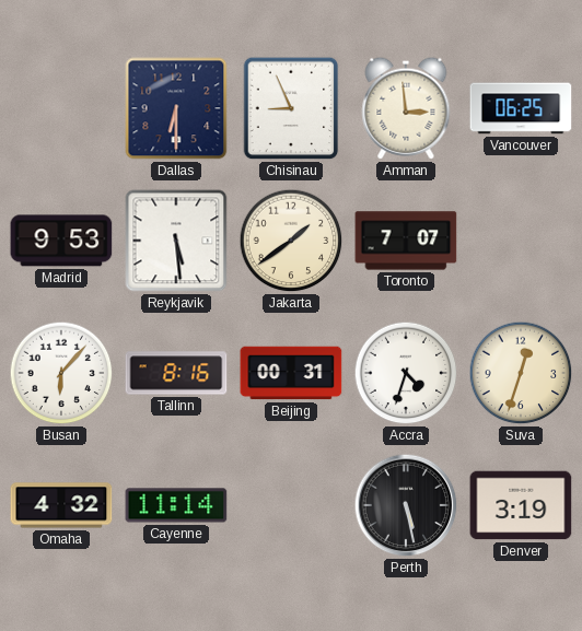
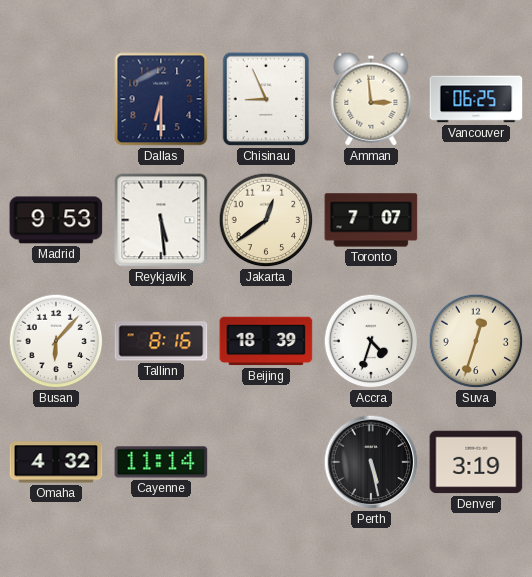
Jakarta: 1:39 -> 12:39 (266, 220)
Beijing: 00:31 -> 18:39 (266, 341)
